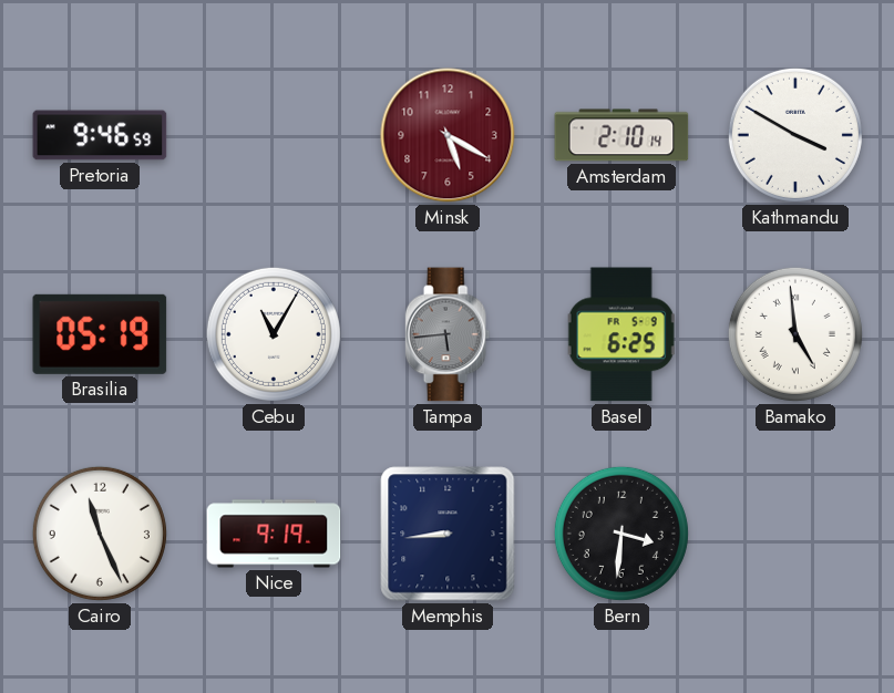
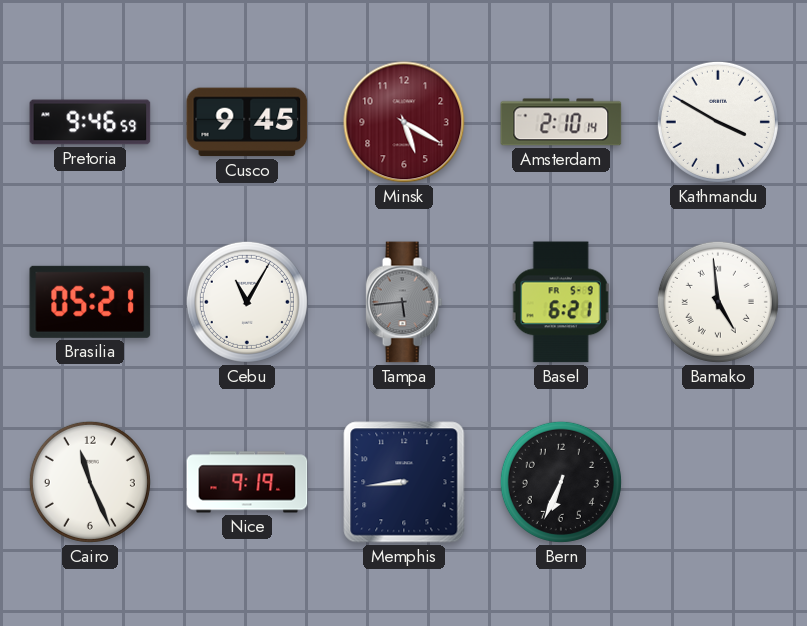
Cusco: none -> 9:45 (247, 122)
Brasilia: 05:19 -> 05:21 (90, 302)
Basel: 6:25 -> 6:21 (561, 302)
Bern: 3:31 -> 6:34 (561, 482)
